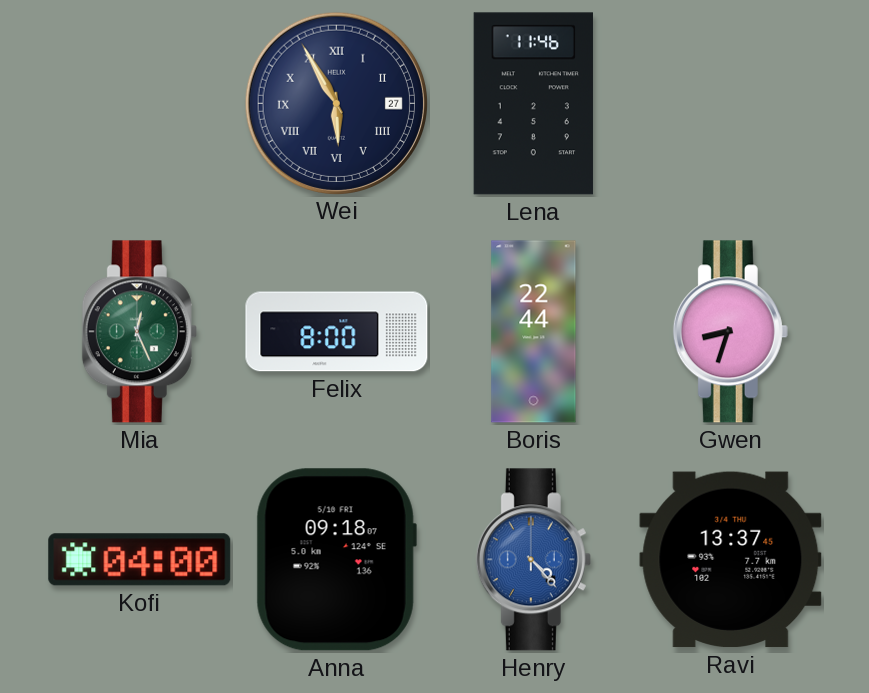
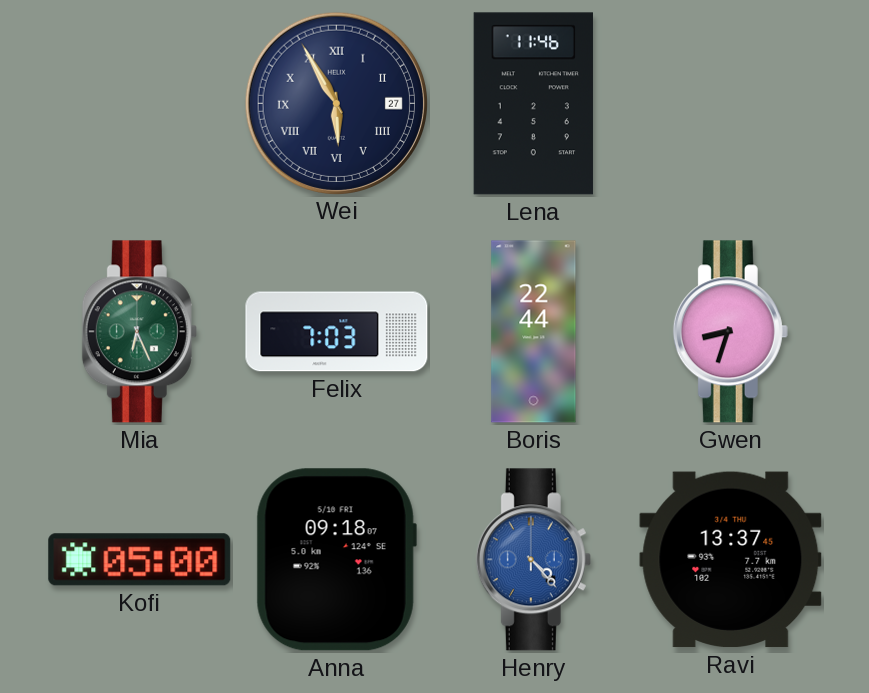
Mia: 12:26 -> 6:26 (139, 332)
Felix: 8:00 -> 7:03 (337, 332)
Kofi: 04:00 -> 05:00 (140, 560)
